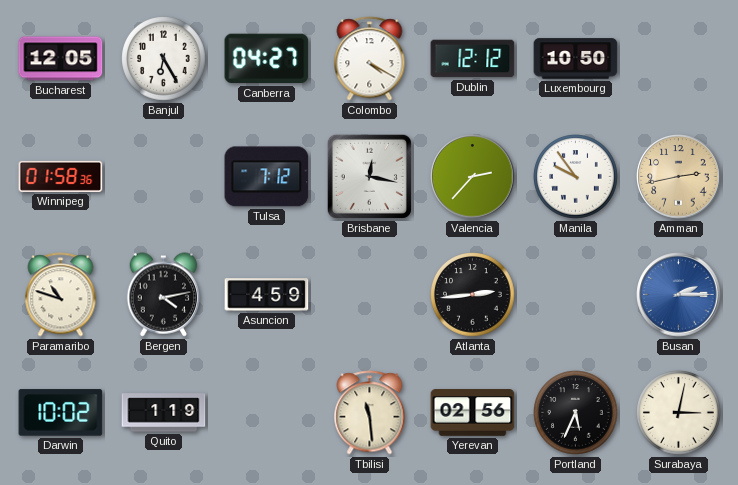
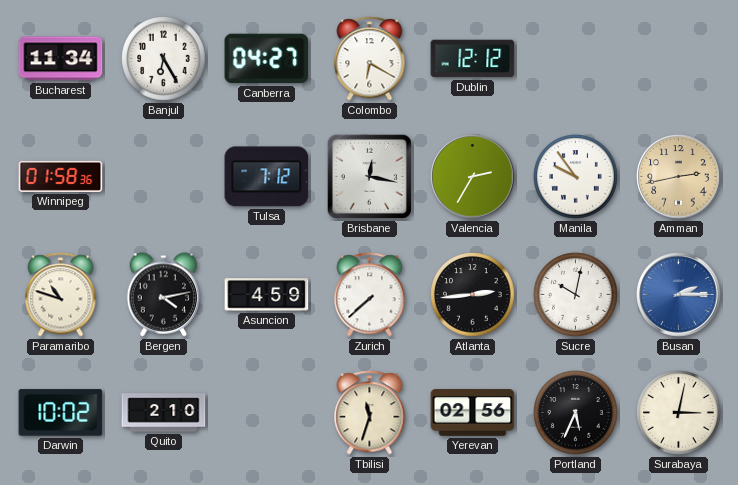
Bucharest: 12:05 -> 11:34 (61, 59)
Colombo: 4:20 -> 6:20 (370, 59)
Luxembourg: 10:50 -> none (576, 59)
Valencia: 2:37 -> 2:35 (473, 177)
Zurich: none -> 7:38 (370, 295)
Sucre: none -> 10:02 (576, 295)
Quito: 1:19 -> 2:10 (164, 413)
Tbilisi: 11:29 -> 11:33 (370, 413)
